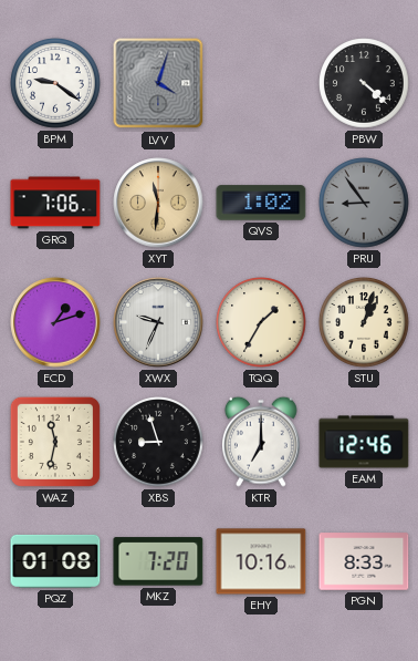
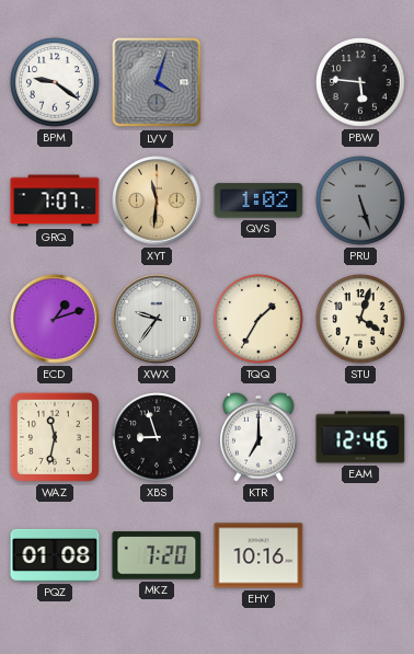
PBW: 4:22 -> 5:46 (360, 82)
GRQ: 7:06 -> 7:07 (55, 200)
PRU: 8:54 -> 5:27 (360, 200)
XWX: 9:34 -> 9:36 (157, 319)
STU: 1:03 -> 4:03 (360, 319)
PGN: 8:33 -> none (364, 561)
